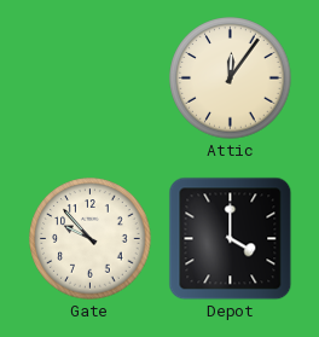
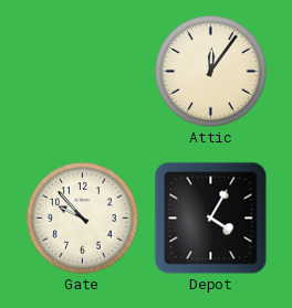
Depot: 4:00 -> 4:05 (210, 217)
